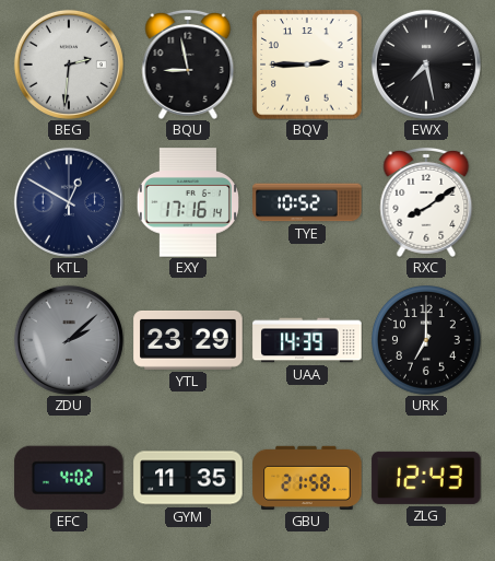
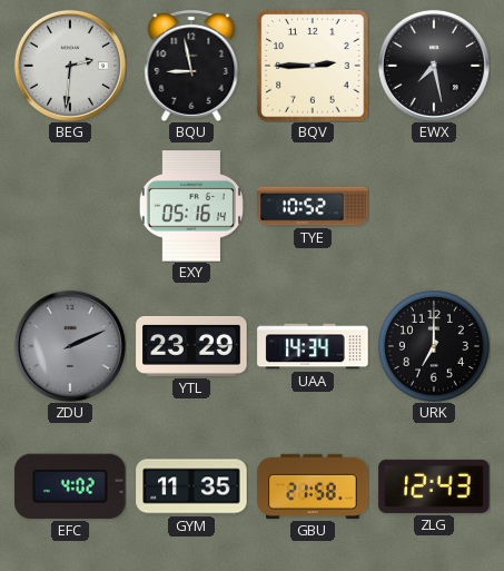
KTL: 12:50 -> none (69, 202)
EXY: 17:16 -> 05:16 (191, 206)
RXC: 8:09 -> none (426, 202)
ZDU: 2:08 -> 2:11 (70, 346)
UAA: 14:39 -> 14:34 (313, 346)
